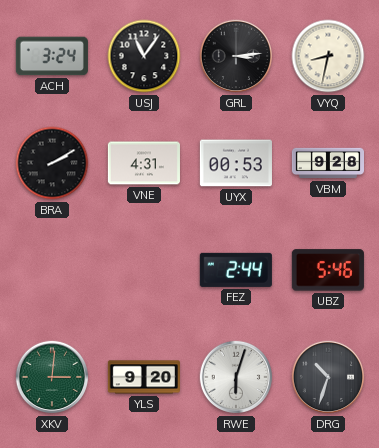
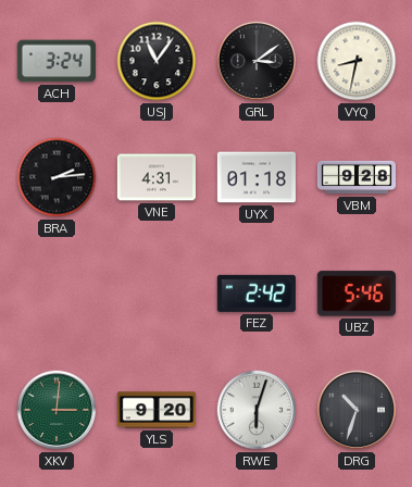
GRL: 3:14 -> 3:09 (257, 61)
BRA: 2:10 -> 2:14 (57, 177)
UYX: 00:53 -> 01:18 (257, 177)
FEZ: 2:44 -> 2:42 (257, 294)
